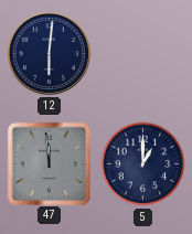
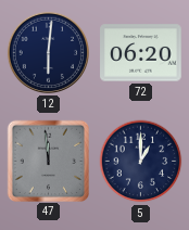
72: none -> 06:20 (141, 53)
